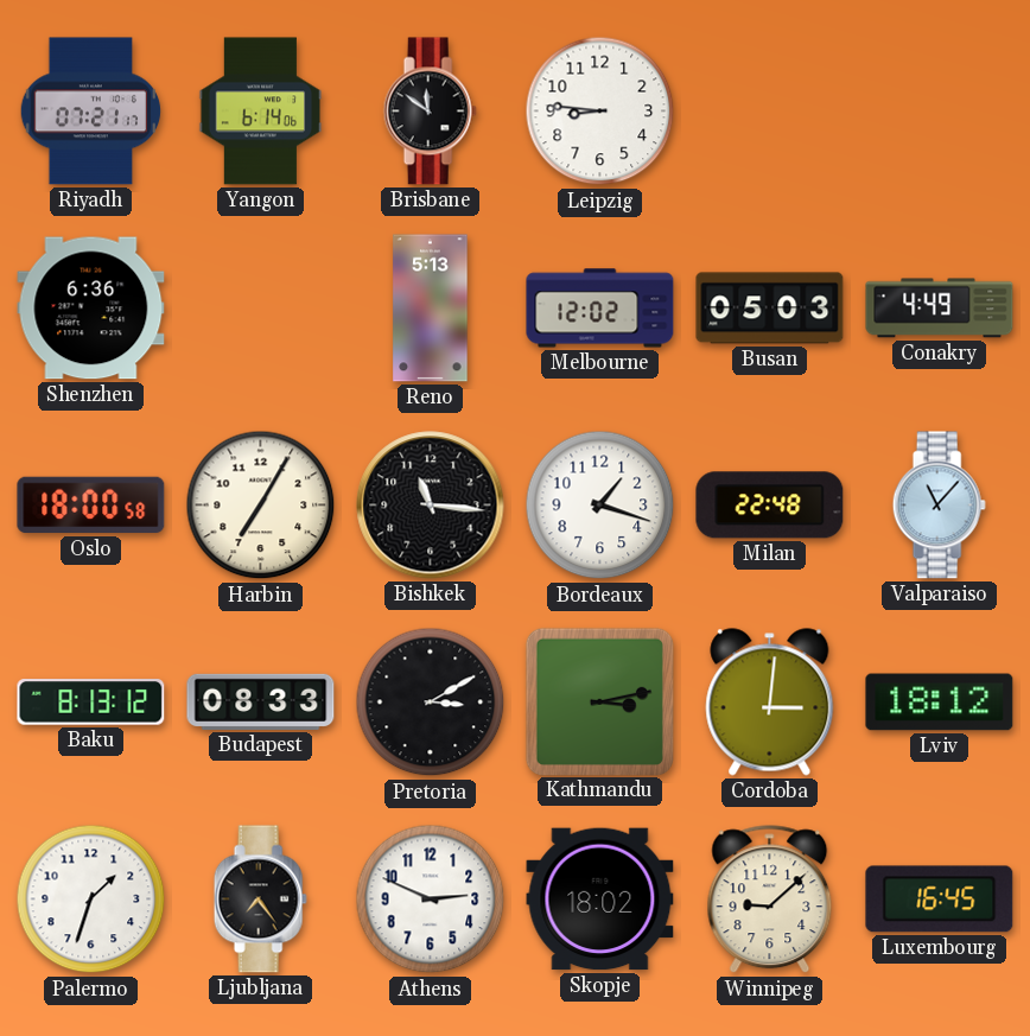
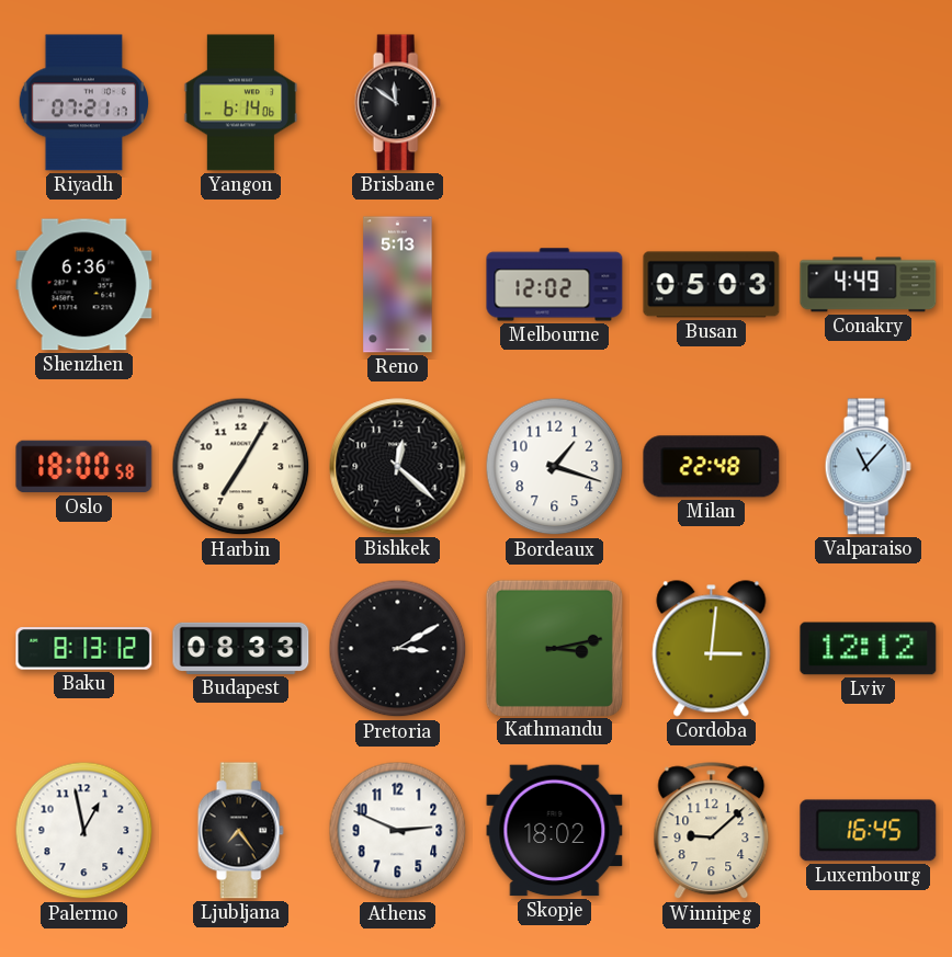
Leipzig: 8:46 -> none (600, 112)
Bishkek: 11:16 -> 12:22 (398, 467)
Lviv: 18:12 -> 12:12 (869, 649)
Palermo: 1:33 -> 12:58 (84, 831)
